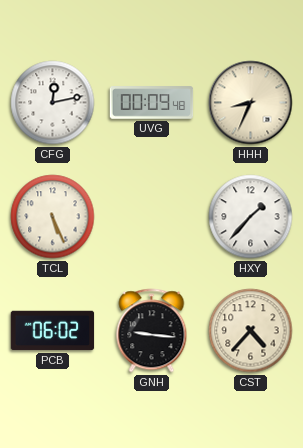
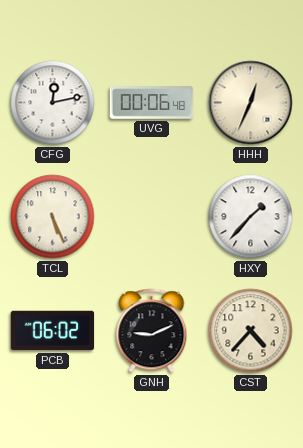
UVG: 00:09 -> 00:06 (152, 103)
HHH: 8:34 -> 12:34 (251, 103)
GNH: 9:16 -> 9:11 (152, 331)
